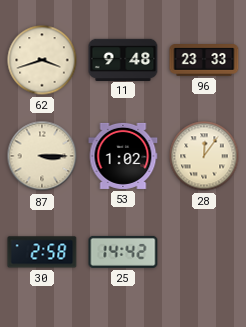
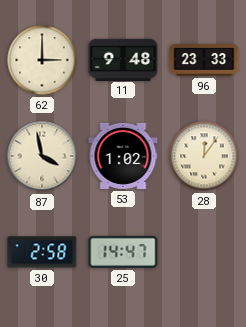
62: 3:42 -> 3:00 (42, 60)
87: 3:15 -> 3:58 (42, 156)
25: 14:42 -> 14:47 (123, 252)
